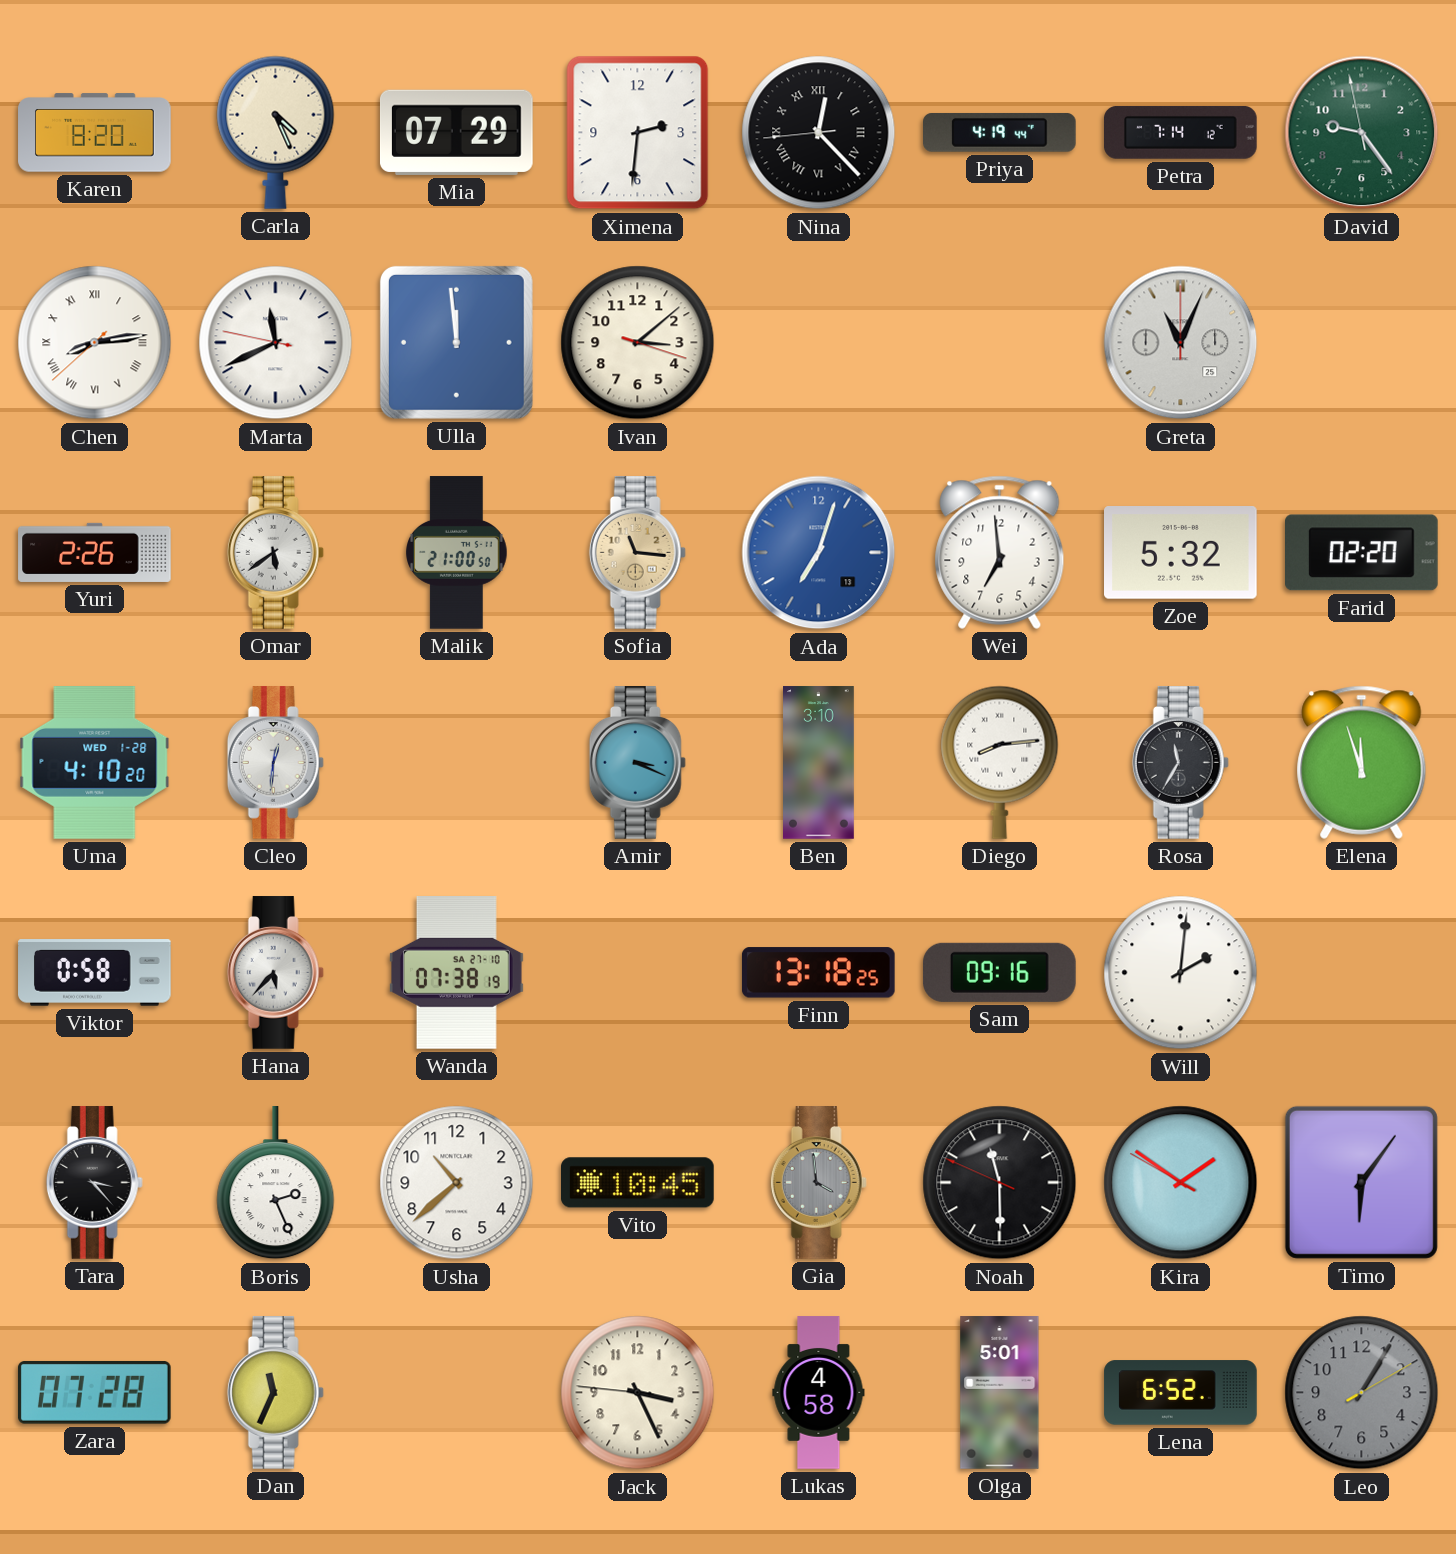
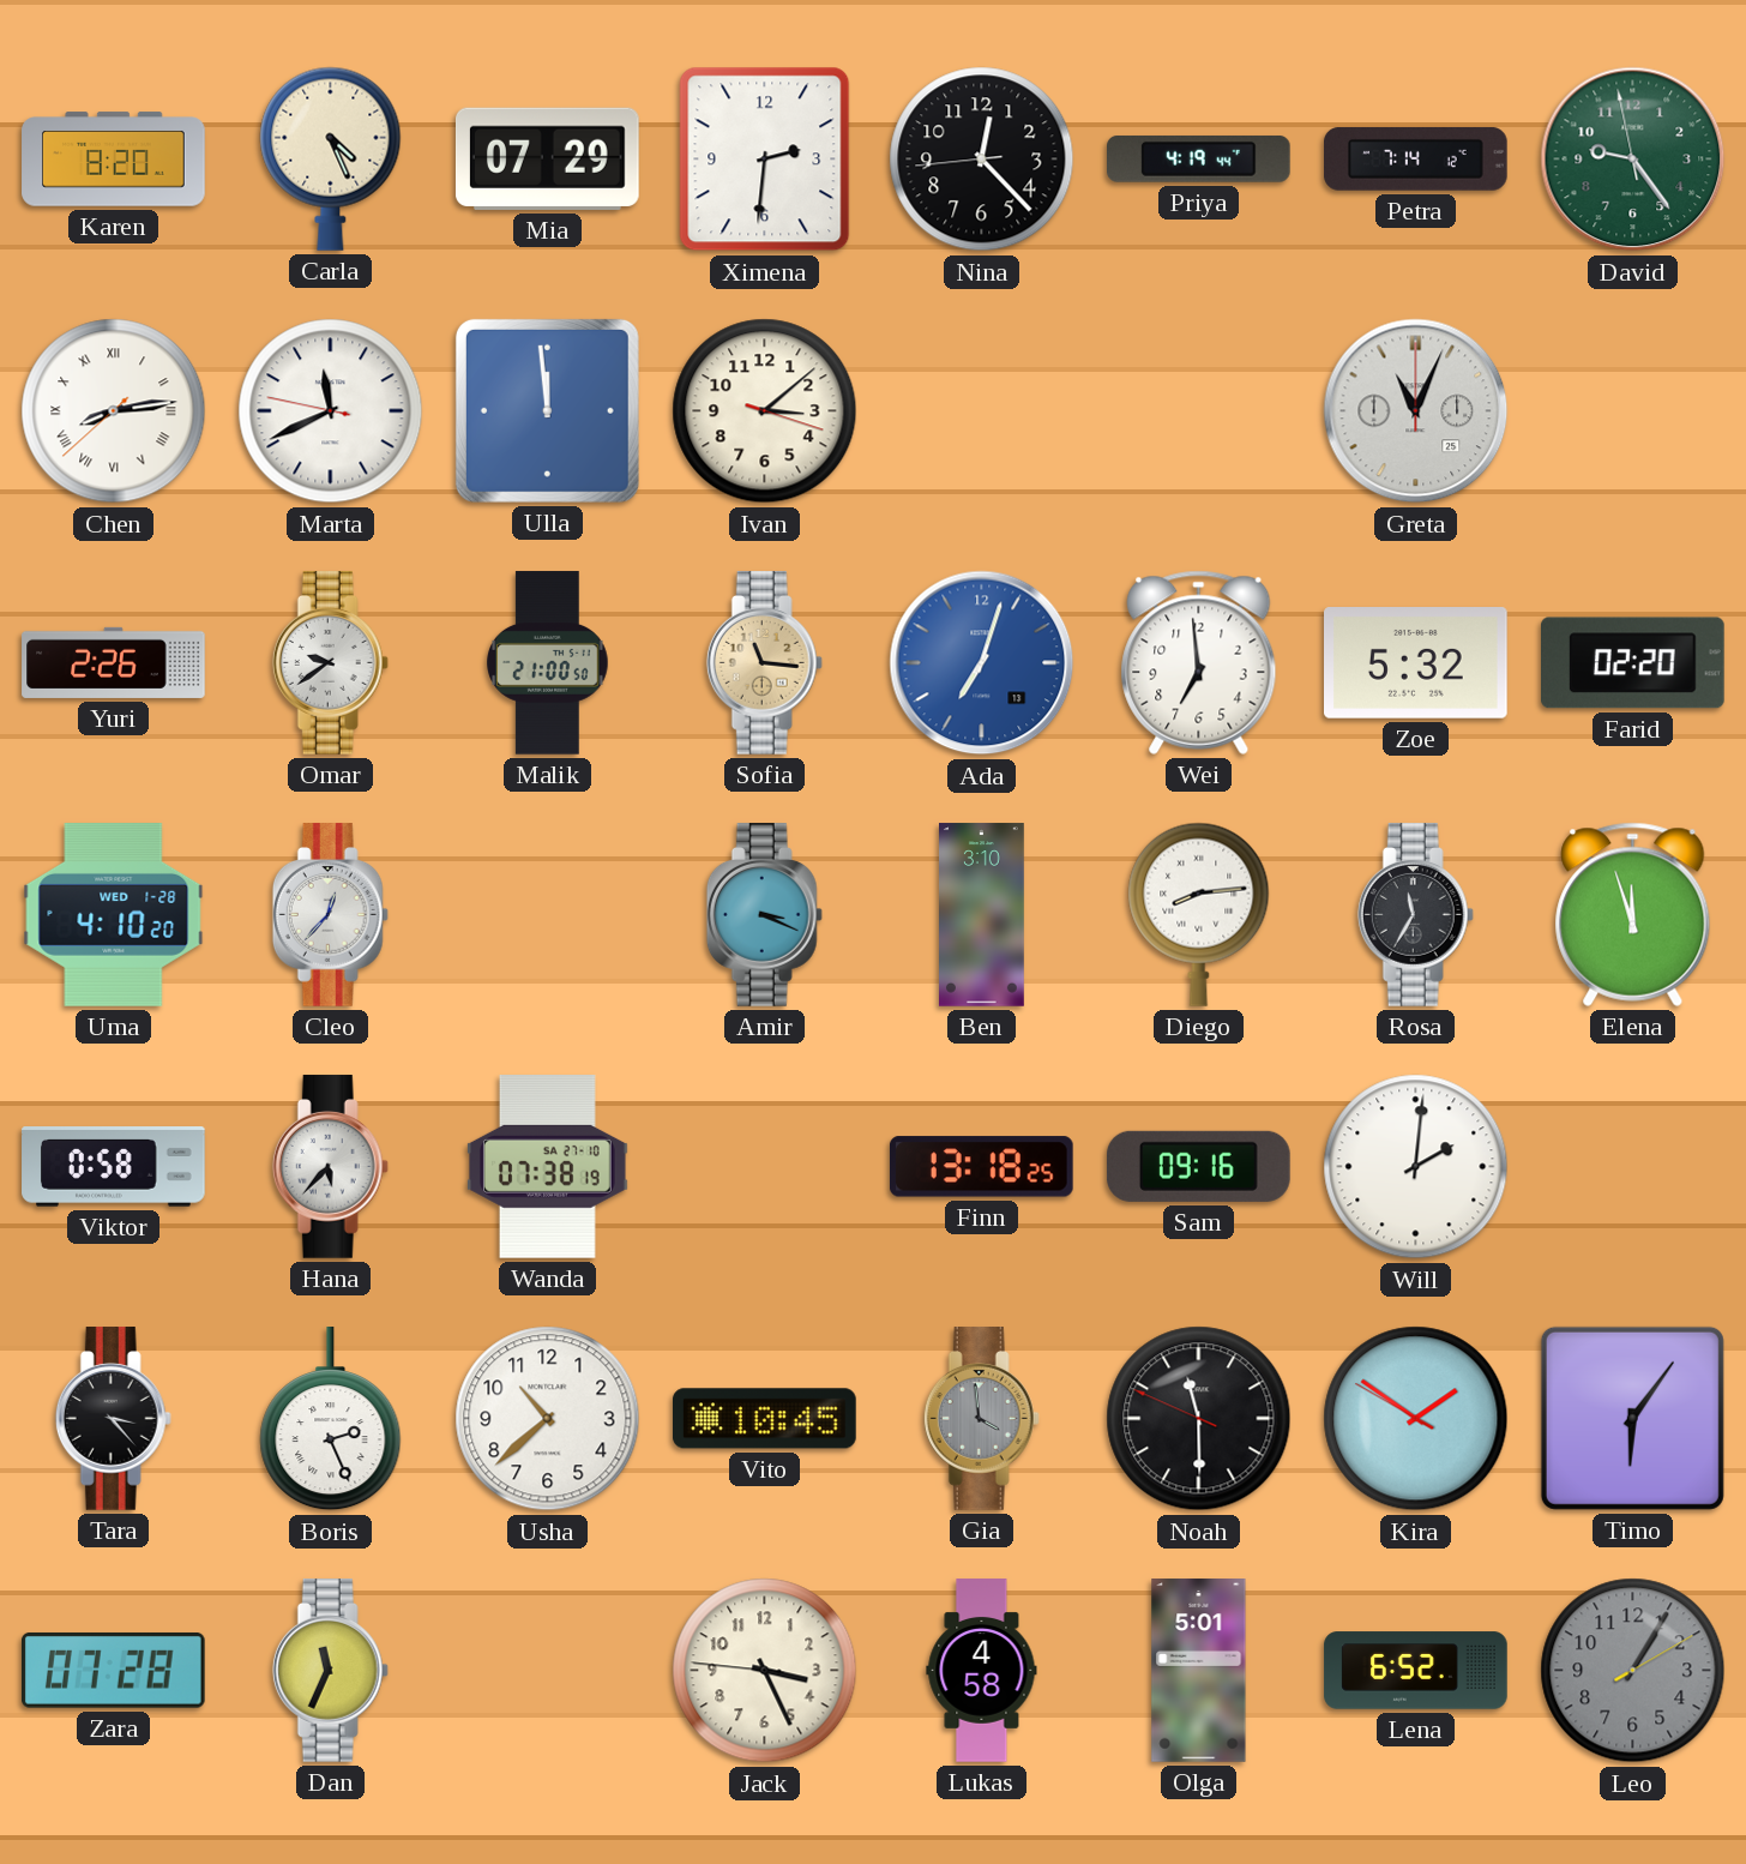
Nina numerals: Roman -> Arabic (982, 160)
Omar: 5:39 -> 9:39 (330, 663)
Cleo: 12:31 -> 12:37 (330, 915)
